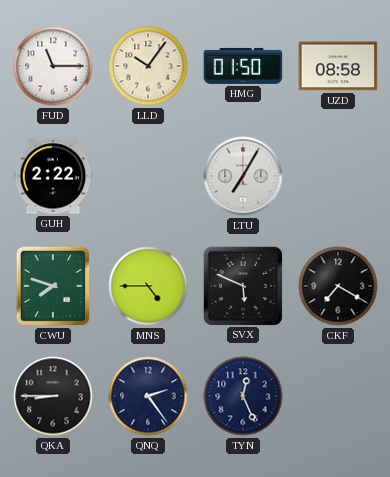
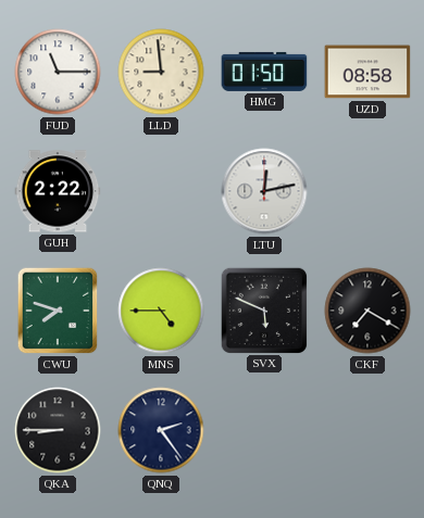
LLD: 10:06 -> 8:59 (161, 72)
LTU: 7:05 -> 12:13 (264, 191)
TYN: 12:26 -> none (243, 396)
